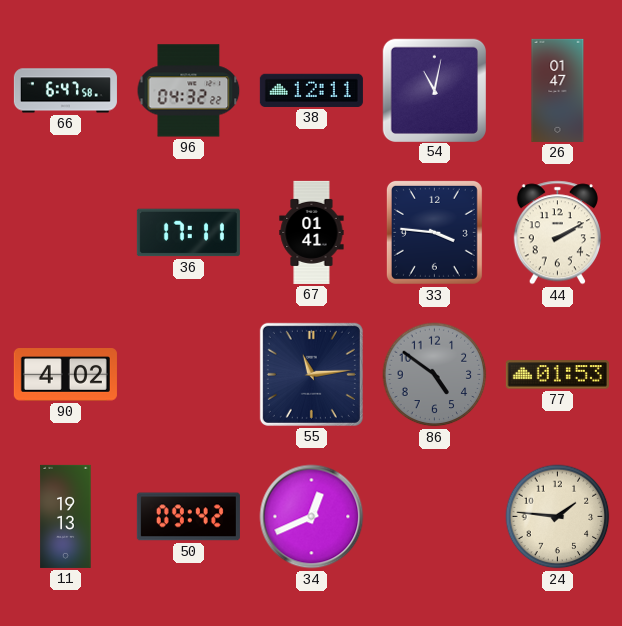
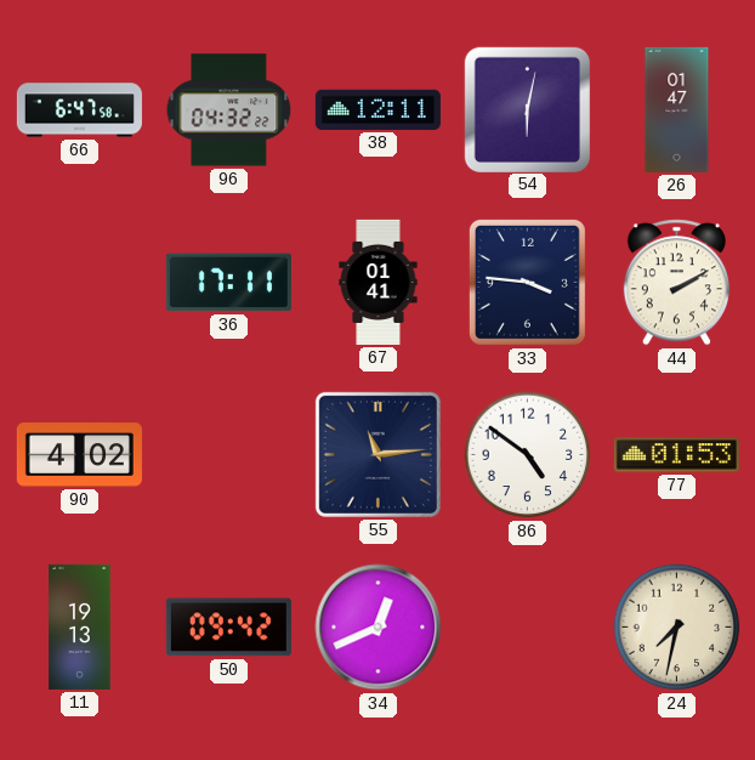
54: 11:02 -> 6:02 (527, 109)
86 dial: grey -> white (528, 455)
24: 1:46 -> 7:32 (677, 628)
